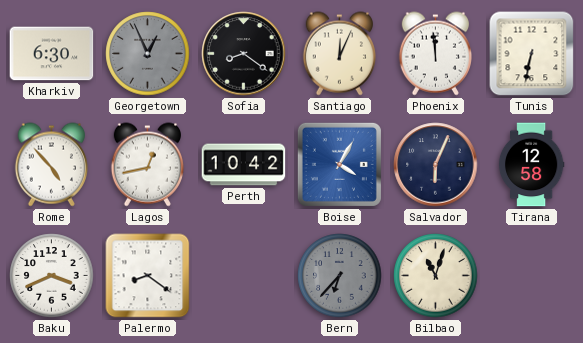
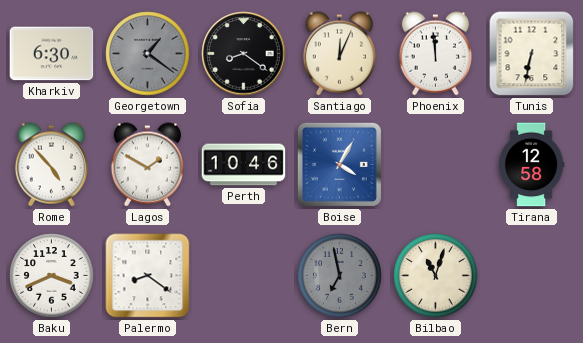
Georgetown: 12:56 -> 1:21 (148, 54)
Lagos: 12:43 -> 1:50 (147, 165)
Perth: 10:42 -> 10:46 (244, 165)
Salvador: 6:04 -> none (436, 165)
Bern: 6:37 -> 6:58 (340, 276)
